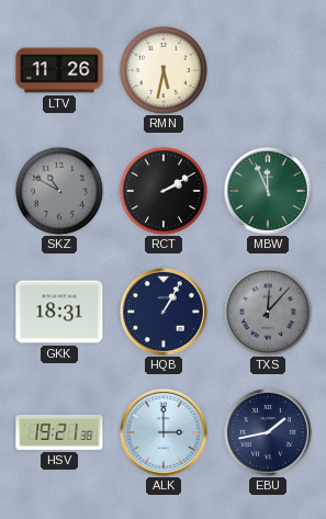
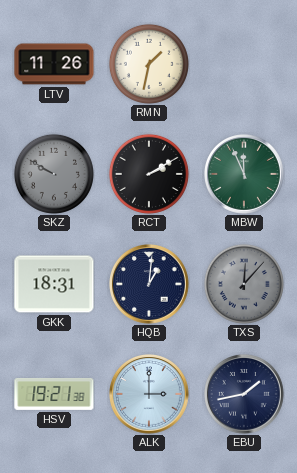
RMN: 5:32 -> 1:32 (149, 64)
SKZ: 10:50 -> 9:50 (54, 174)
HQB: 1:05 -> 1:01 (150, 285)
